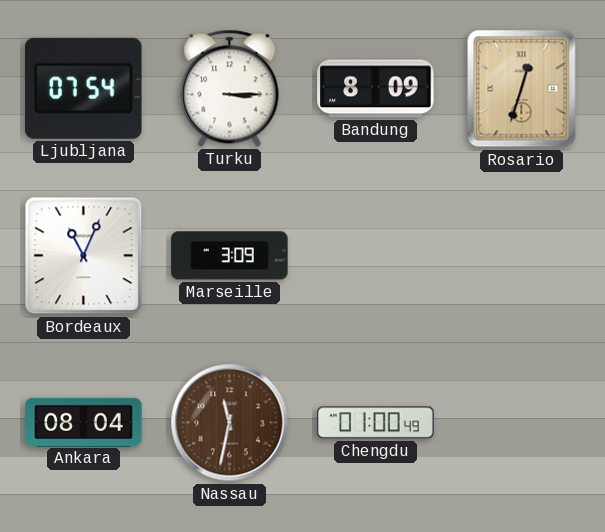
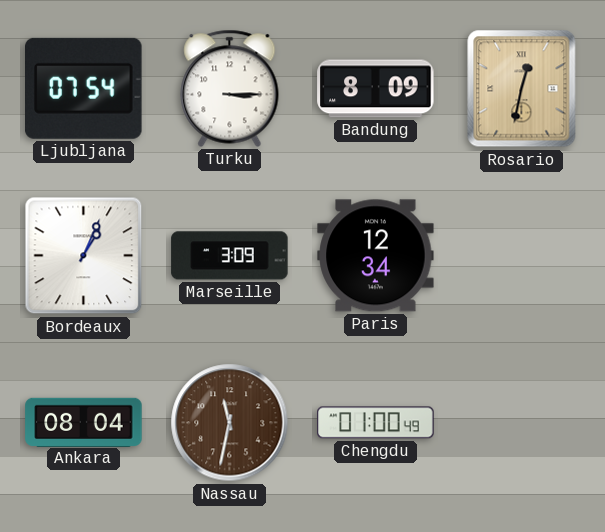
Rosario: 12:33 -> 12:32 (522, 89)
Bordeaux: 11:04 -> 1:04 (84, 256)
Paris: none -> 12:34 (376, 256)
